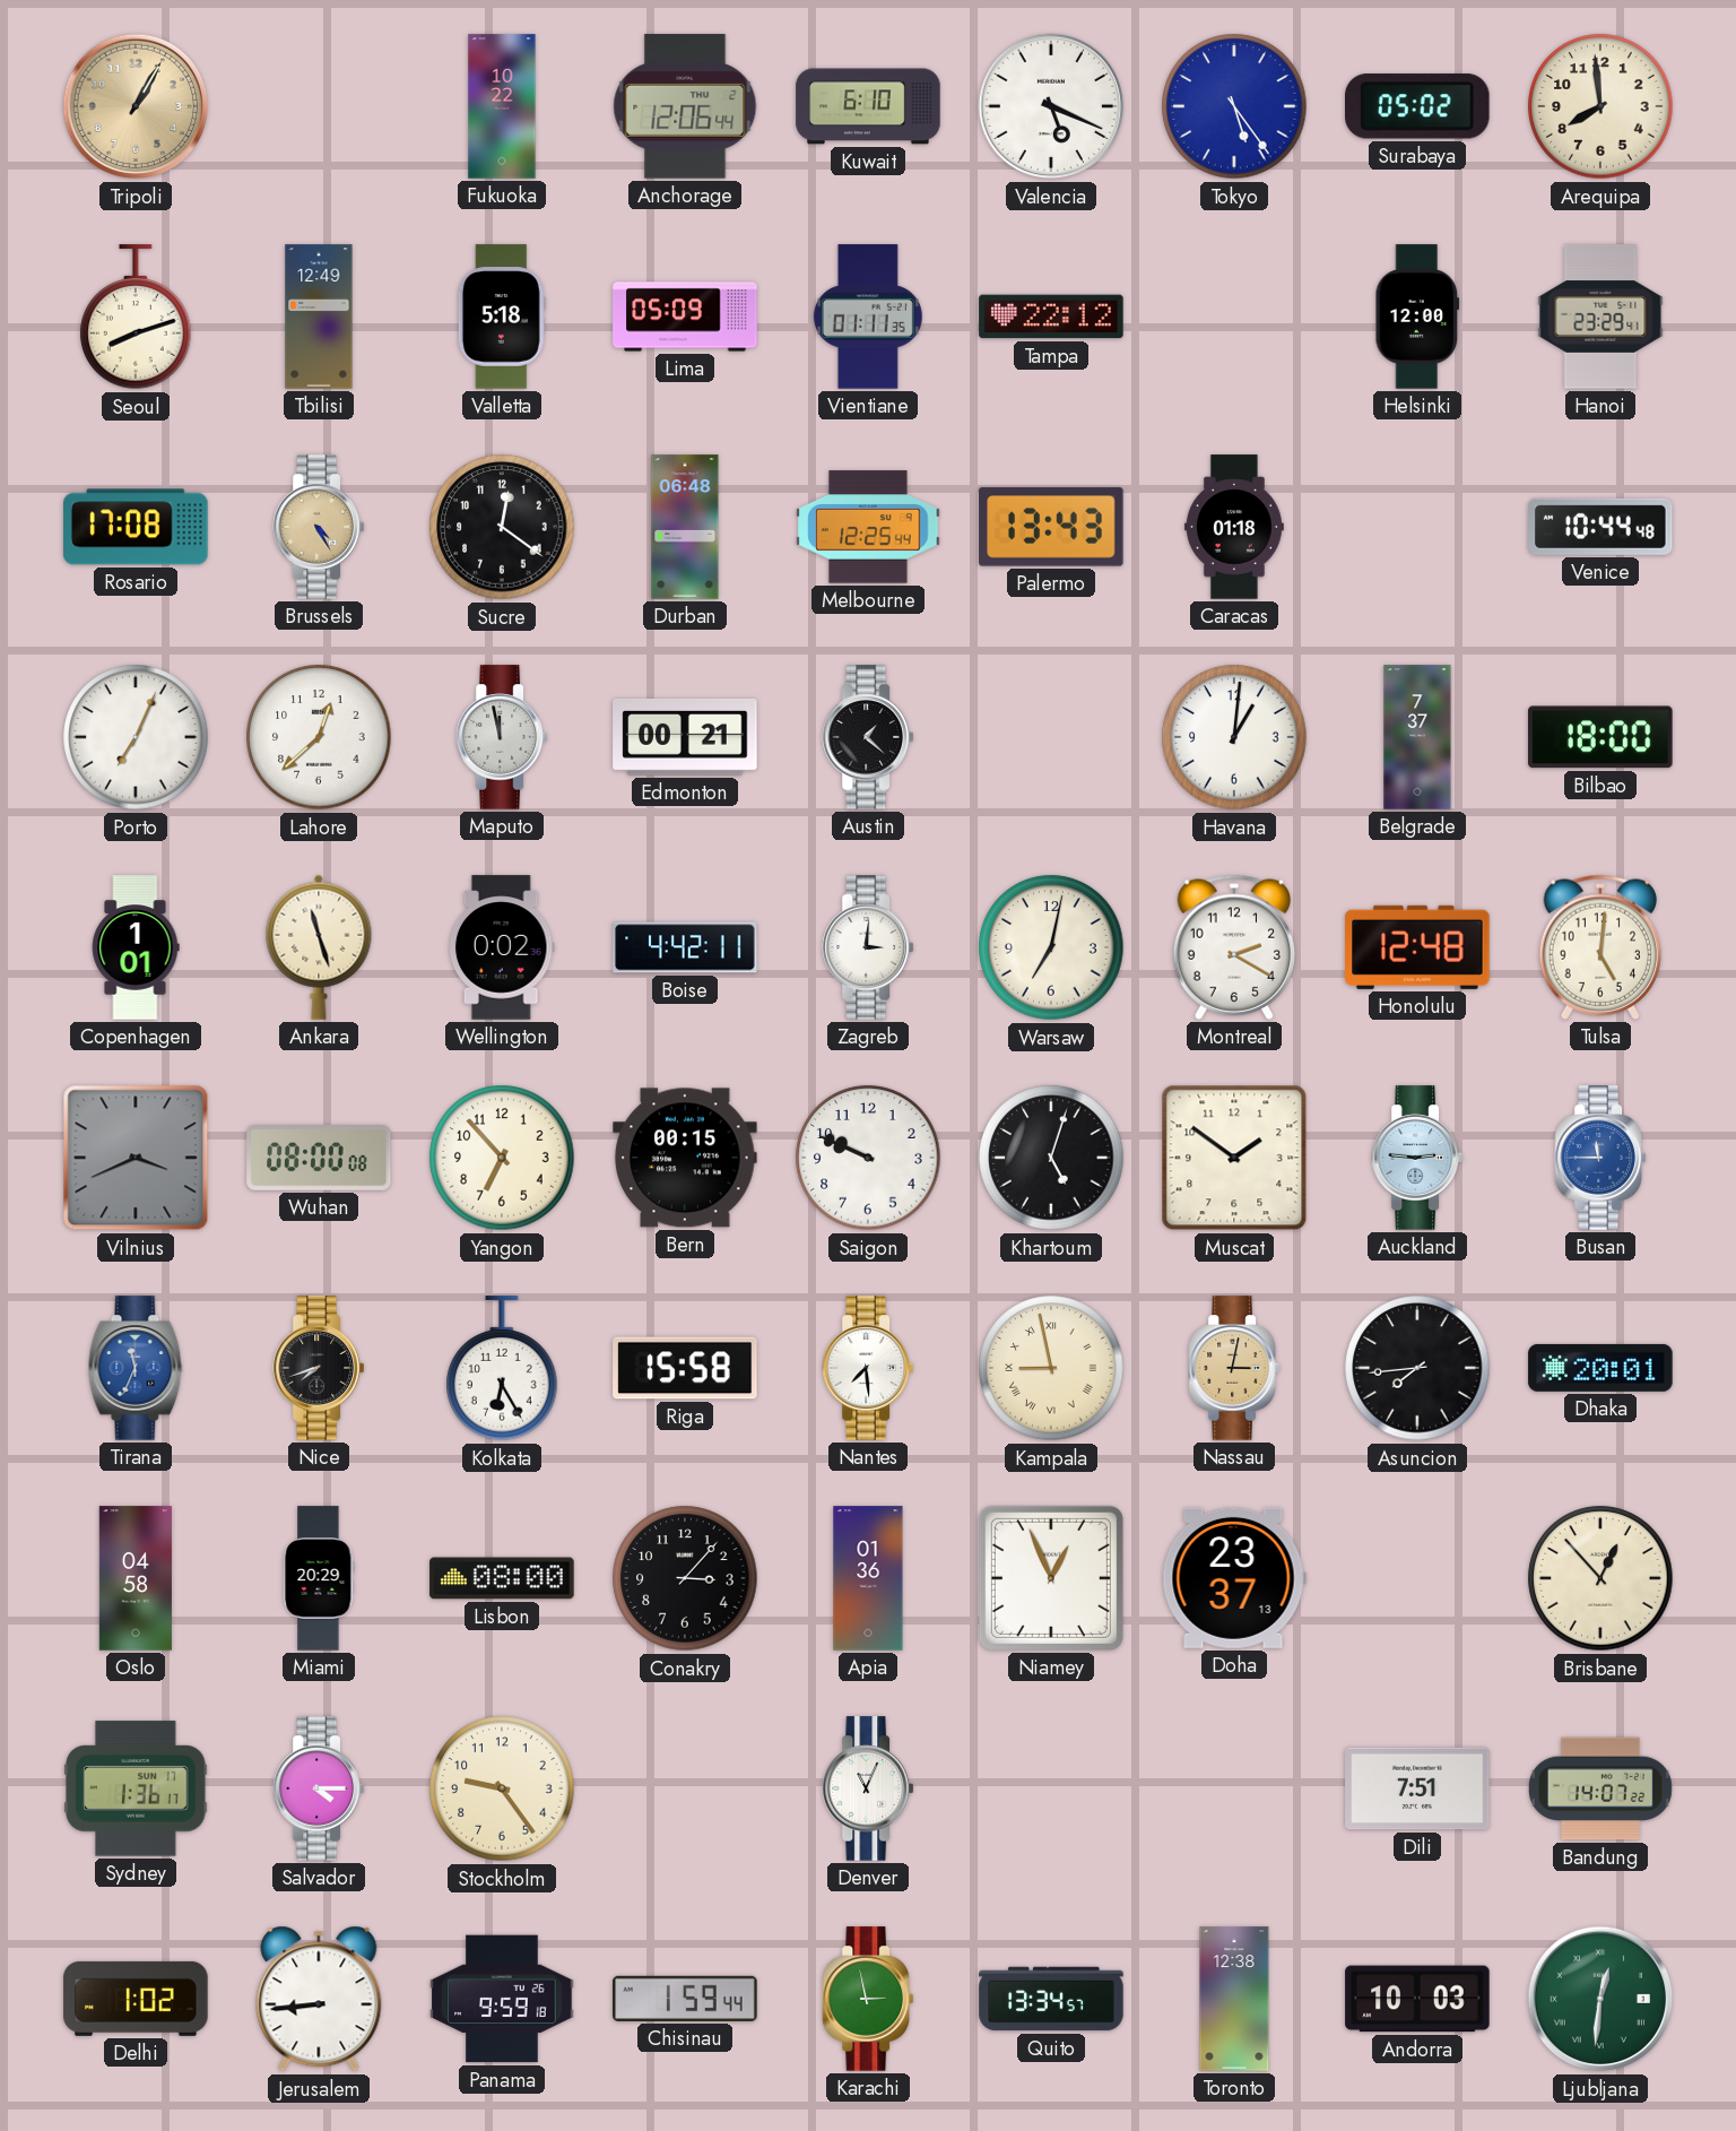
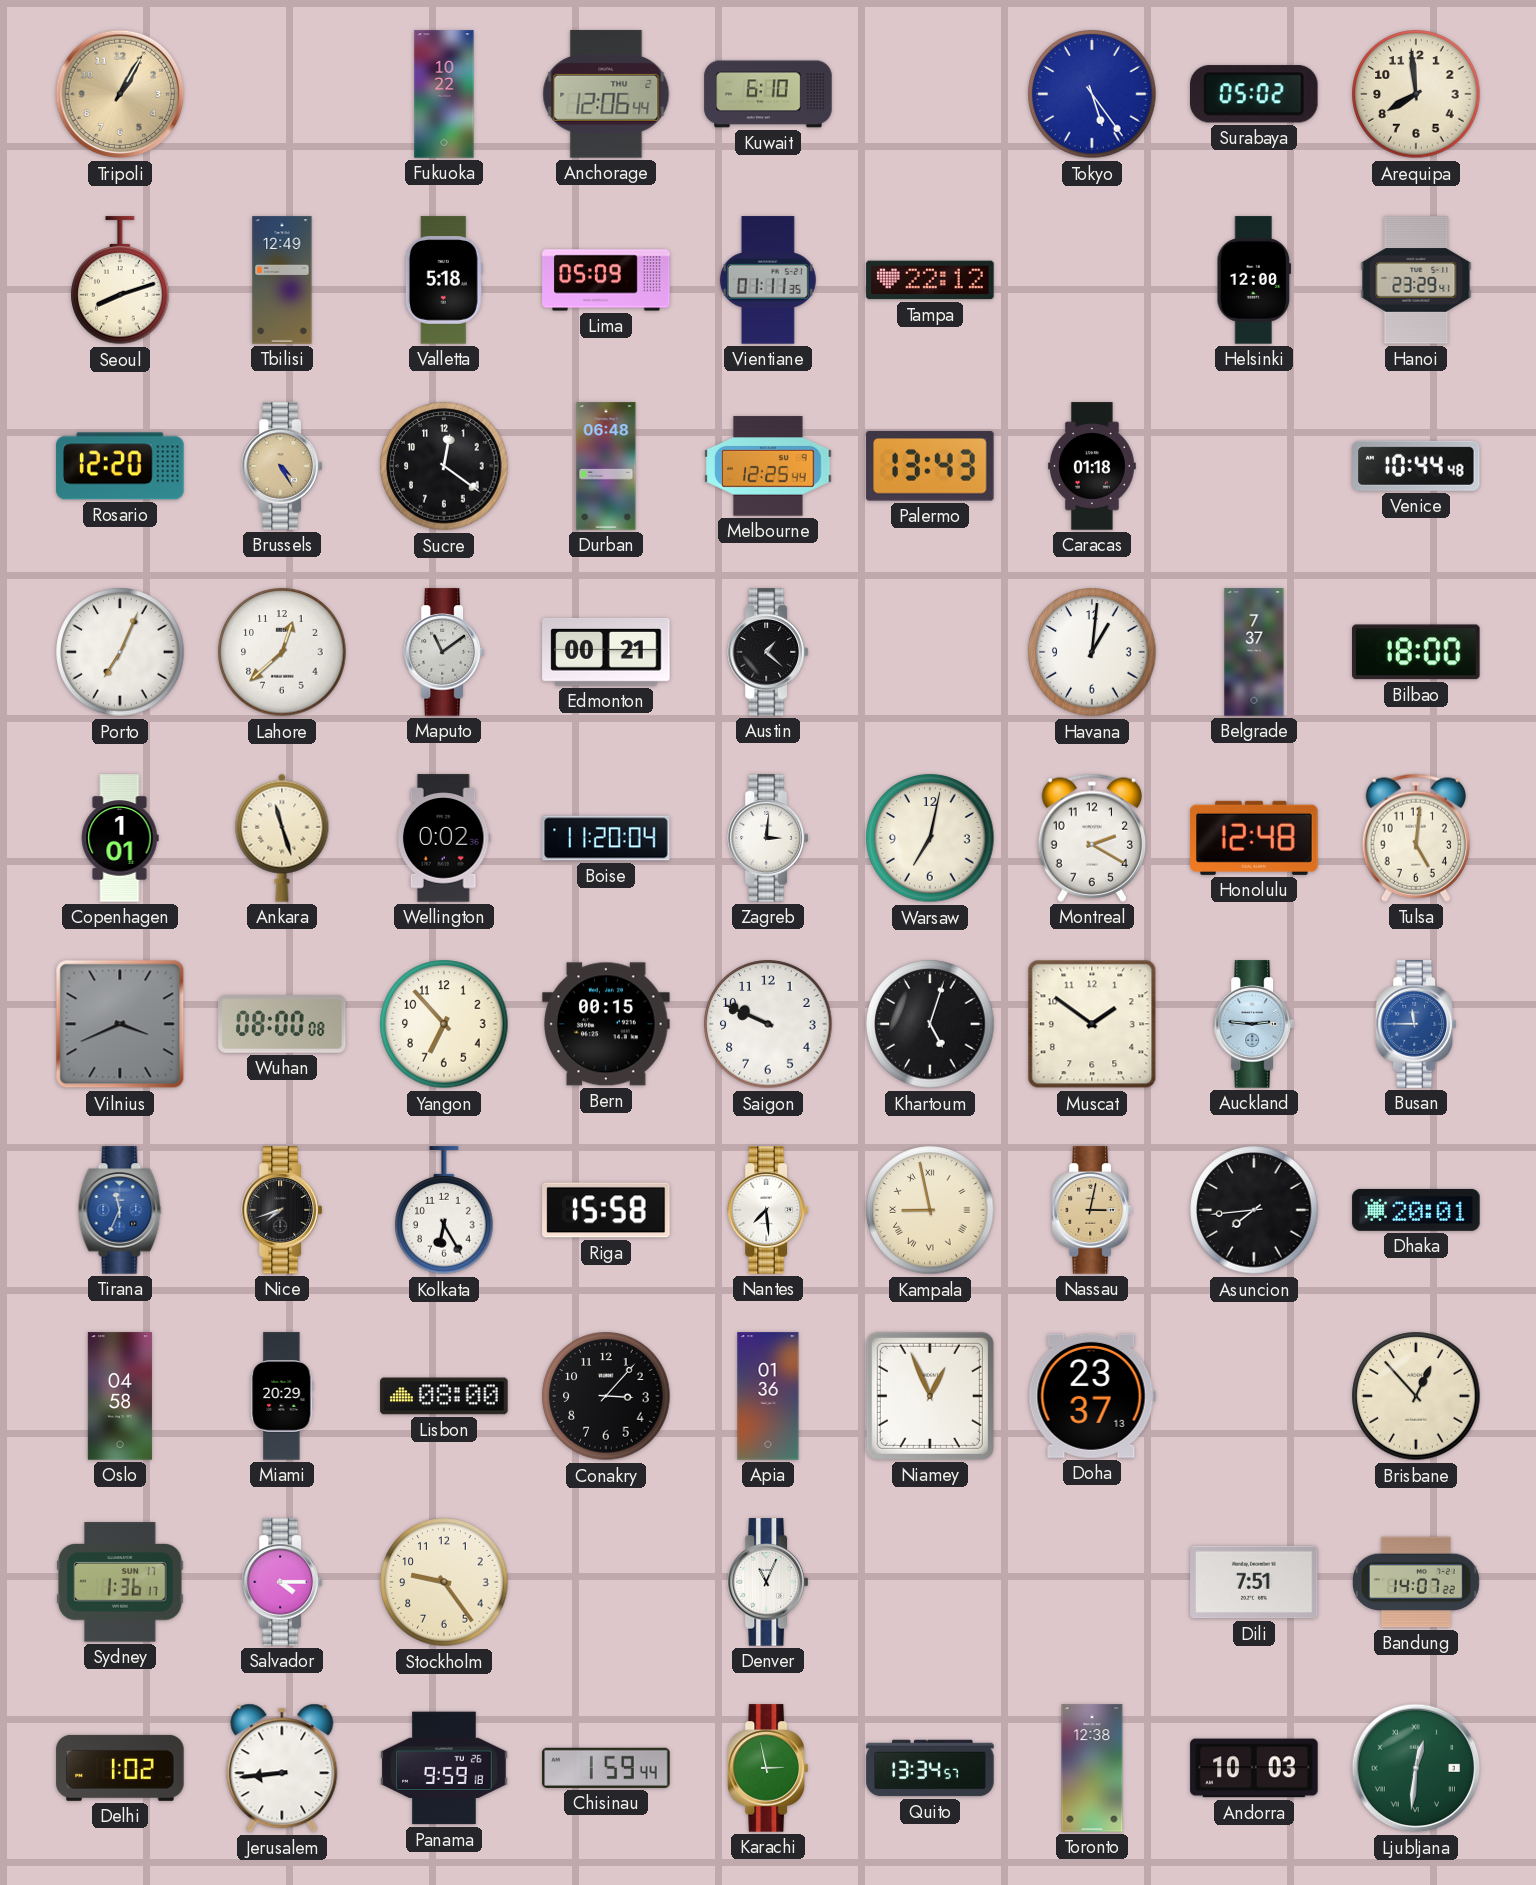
Valencia: 5:19 -> none (1051, 106)
Rosario: 17:08 -> 12:20 (120, 466)
Maputo: 11:58 -> 11:09 (443, 652)
Boise: 4:42 -> 11:20 (606, 838)
